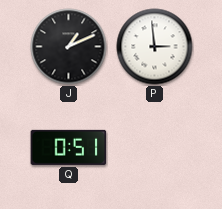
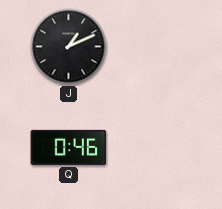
P: 2:59 -> none (155, 47)
Q: 0:51 -> 0:46 (69, 147)
